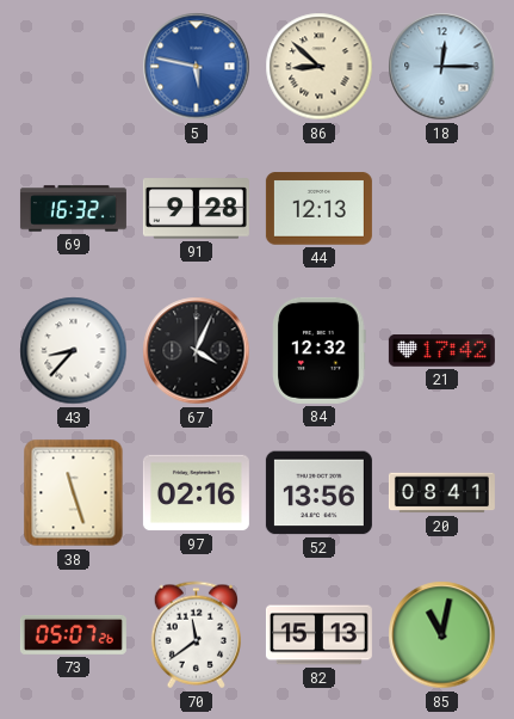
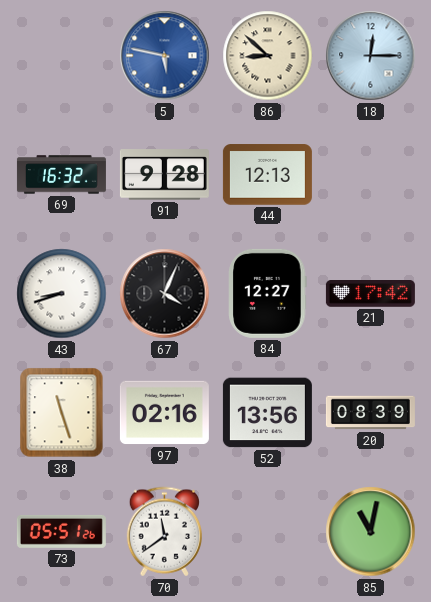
43: 8:37 -> 8:42 (62, 294)
84: 12:32 -> 12:27 (268, 293)
20: 08:41 -> 08:39 (370, 413)
73: 05:07 -> 05:51 (61, 531)
82: 15:13 -> none (318, 635)
